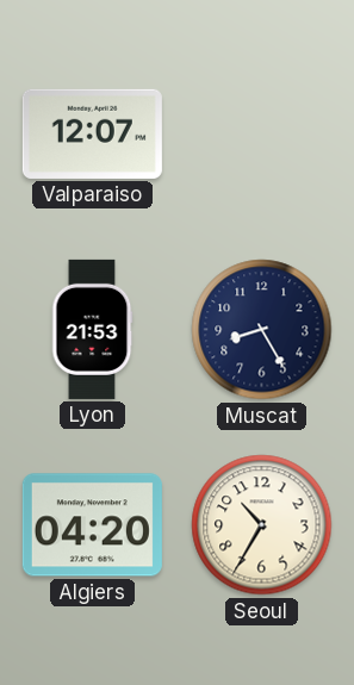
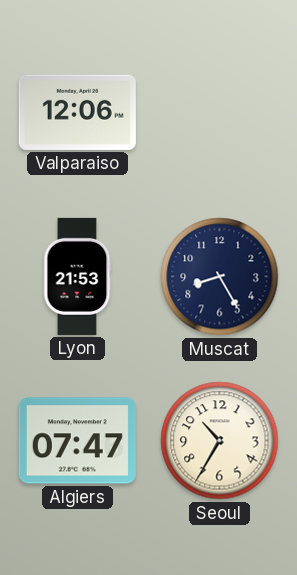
Valparaiso: 12:07 -> 12:06 (77, 112)
Algiers: 04:20 -> 07:47 (77, 441)
